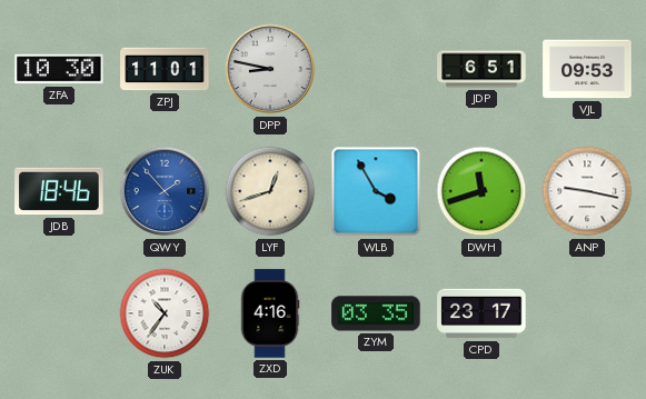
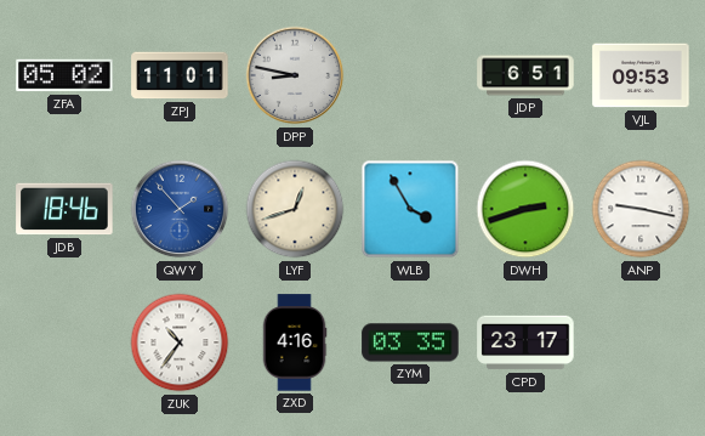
ZFA: 10:30 -> 05:02 (64, 75)
DWH: 11:42 -> 2:42 (525, 209)
